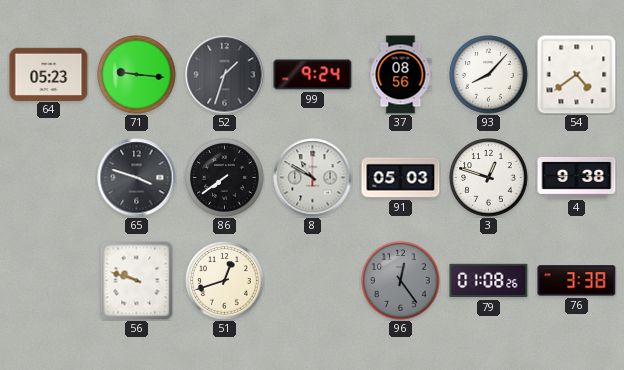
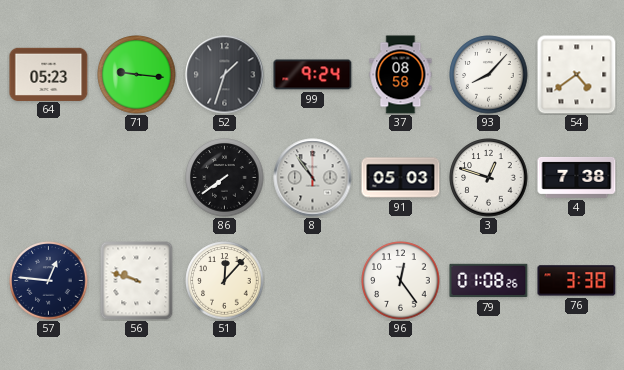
37: 08:56 -> 08:58 (401, 75)
65: 3:48 -> none (137, 178)
8: 10:50 -> 10:54 (313, 178)
4: 9:38 -> 7:38 (577, 177)
57: none -> 12:46 (49, 281)
51: 12:42 -> 12:07 (225, 281)
96 dial: grey -> white (401, 281)
